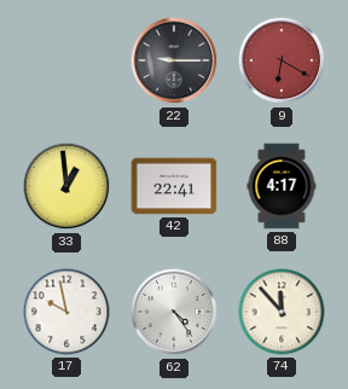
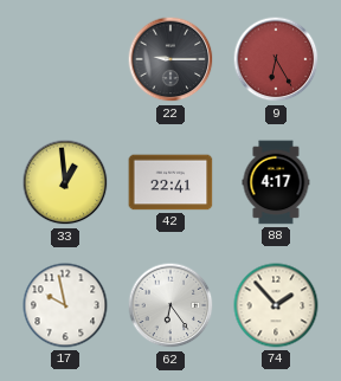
9: 6:20 -> 6:25 (276, 59)
62: 4:24 -> 6:24 (170, 305)
74: 11:53 -> 1:53 (276, 305)
